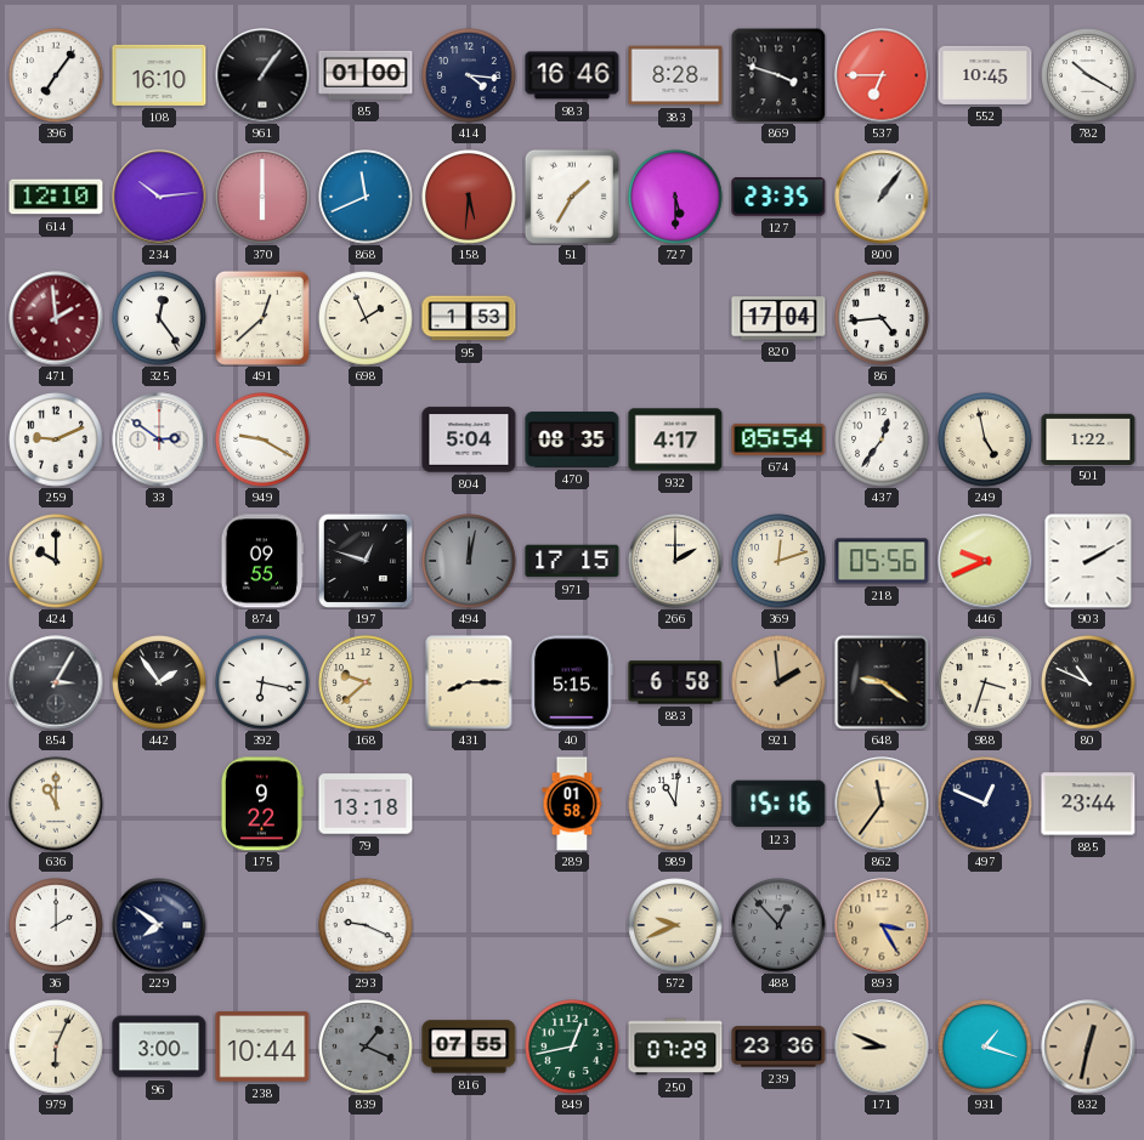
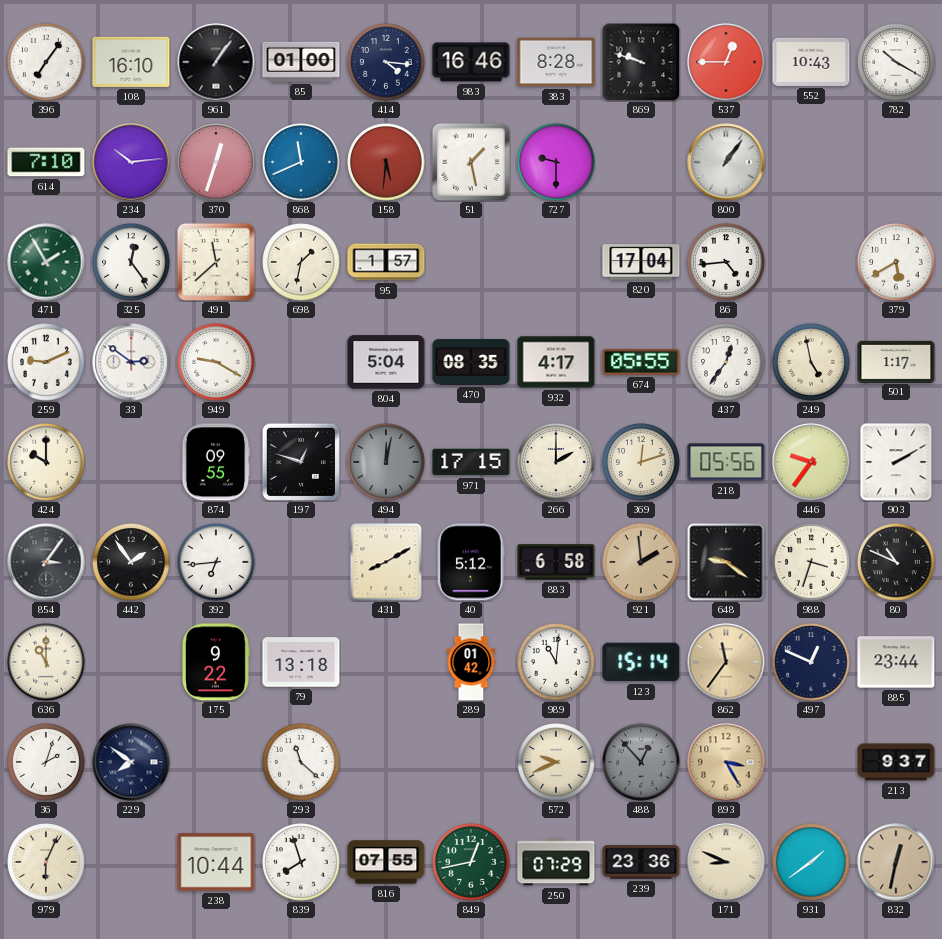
869: 3:48 -> 9:48 (641, 62)
537: 6:45 -> 12:45 (726, 62)
552: 10:45 -> 10:43 (811, 62)
614: 12:10 -> 7:10 (46, 162)
370: 6:00 -> 12:33 (216, 162)
51: 1:35 -> 1:28 (471, 162)
727: 5:30 -> 9:30 (556, 162)
127: 23:35 -> none (778, 197)
471: 1:59 -> 1:55 (46, 262)
471 dial: burgundy -> green (46, 262)
491: 12:38 -> 11:38 (216, 262)
698: 1:56 -> 1:32 (301, 262)
95: 1:53 -> 1:57 (386, 262)
379: none -> 5:40 (896, 262)
674: 05:54 -> 05:55 (641, 362)
501: 1:22 -> 1:17 (896, 361)
446: 9:41 -> 9:36 (811, 462)
854: 3:05 -> 3:06 (46, 562)
392: 6:17 -> 6:44 (216, 562)
168: 9:38 -> none (366, 682)
431: 8:15 -> 8:10 (386, 562)
40: 5:15 -> 5:12 (471, 562)
289: 01:58 -> 01:42 (471, 662)
123: 15:16 -> 15:14 (641, 662)
36: 2:00 -> 2:03 (46, 762)
293: 9:19 -> 11:22 (301, 762)
213: none -> 9:37 (896, 762)
96: 3:00 -> none (159, 1047)
839: 1:19 -> 7:57 (301, 862)
839 dial: grey -> white (301, 862)
931: 1:18 -> 1:39 (811, 862)
